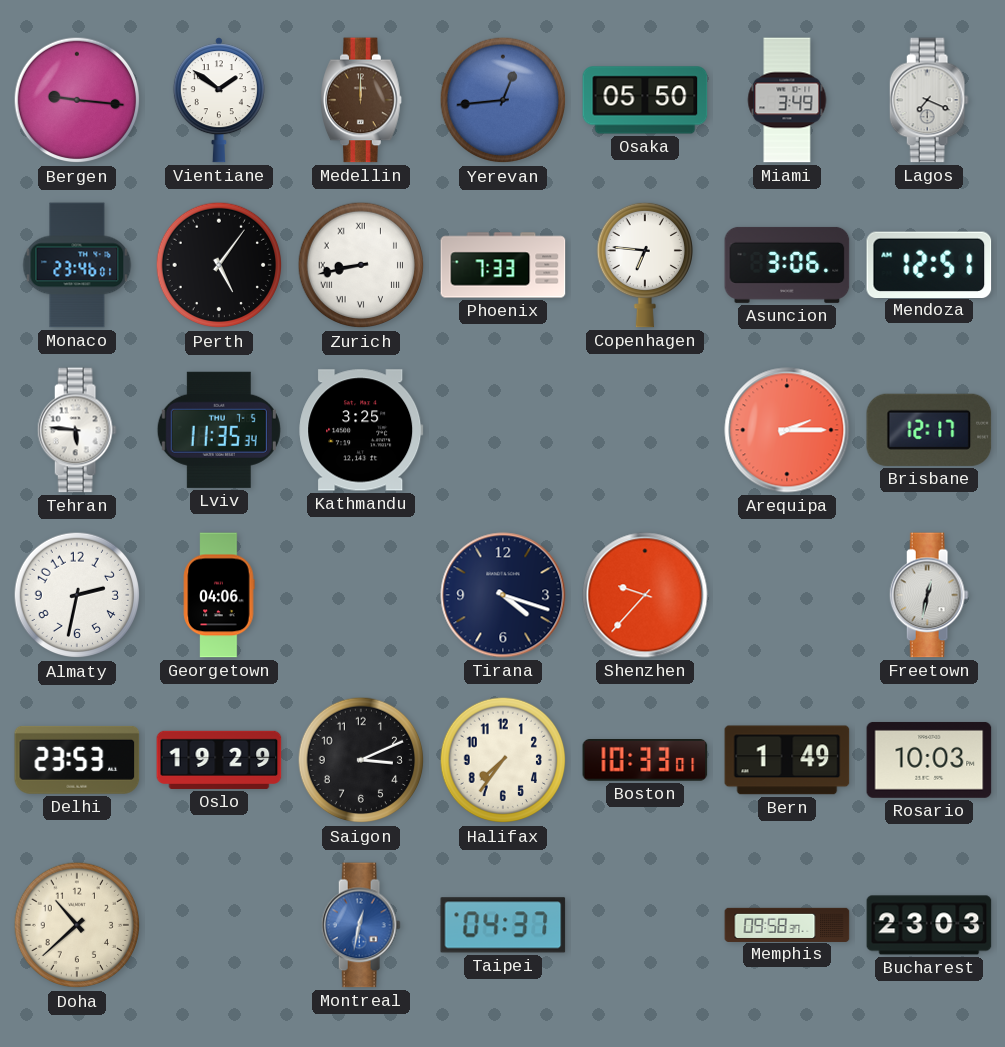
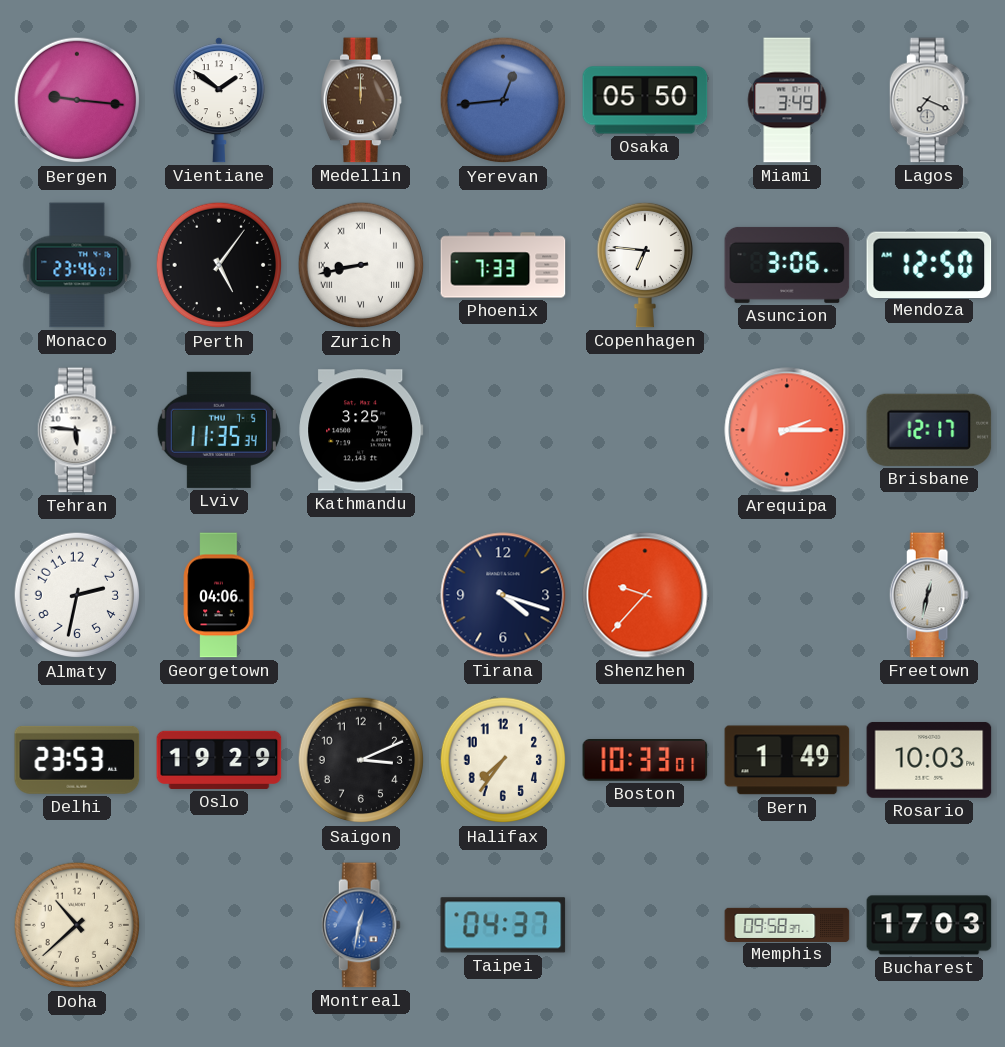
Mendoza: 12:51 -> 12:50 (929, 264)
Bucharest: 23:03 -> 17:03 (929, 925)
